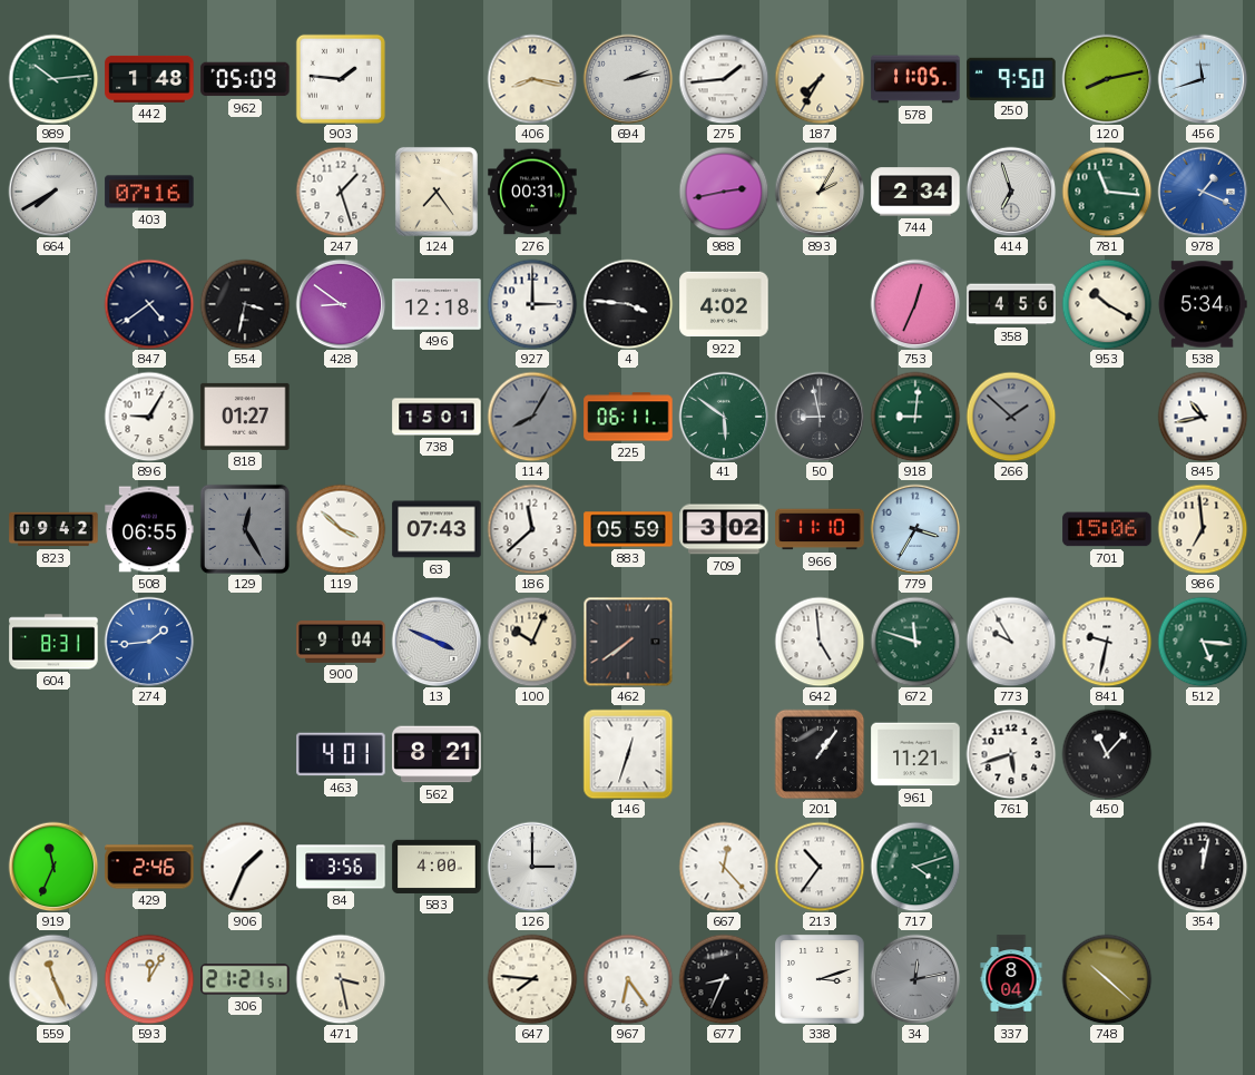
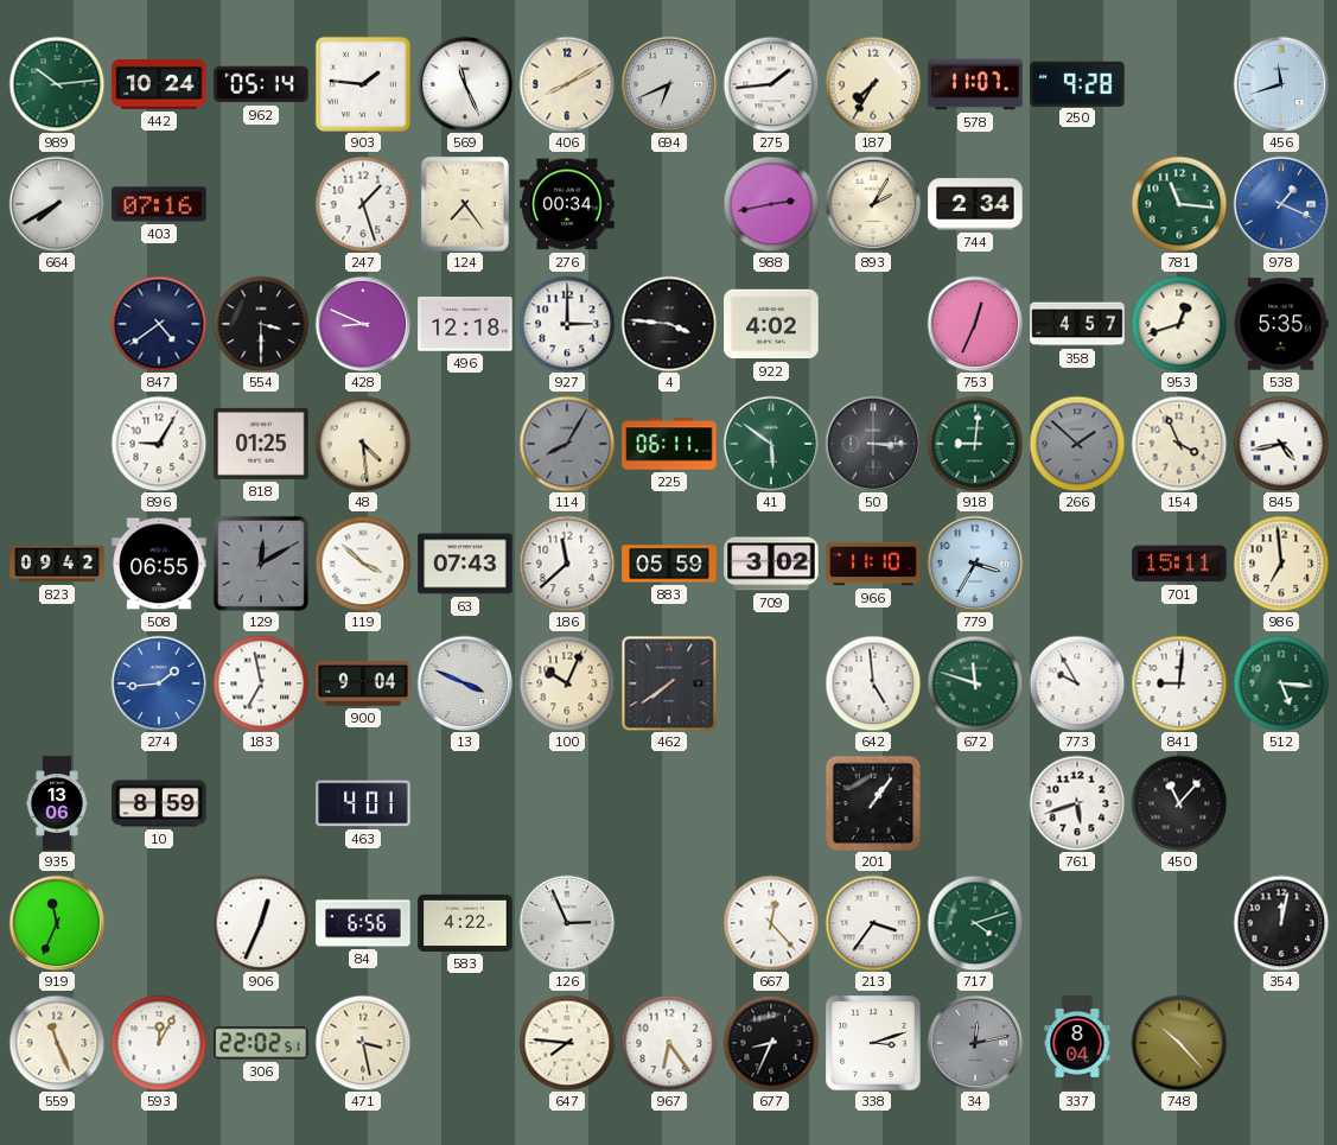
442: 1:48 -> 10:24 (159, 84)
962: 05:09 -> 05:14 (261, 84)
569: none -> 11:26 (465, 84)
406: 8:17 -> 8:10 (567, 84)
694: 2:13 -> 6:41 (669, 84)
578: 11:05 -> 11:07 (975, 84)
250: 9:50 -> 9:28 (1077, 83)
120: 8:13 -> none (1107, 79)
276: 00:31 -> 00:34 (567, 204)
414: 6:57 -> none (1011, 192)
554: 3:32 -> 3:30 (261, 324)
428: 8:51 -> 8:49 (363, 324)
358: 4:56 -> 4:57 (1077, 324)
953: 10:20 -> 12:42 (1179, 324)
538: 5:34 -> 5:35 (1281, 324)
818: 01:27 -> 01:25 (261, 444)
48: none -> 4:29 (363, 444)
738: 15:01 -> none (437, 417)
50: 8:58 -> 3:15 (873, 444)
154: none -> 3:56 (1179, 444)
845: 10:43 -> 4:43 (1281, 444)
129: 12:25 -> 12:10 (261, 564)
701: 15:06 -> 15:11 (1179, 564)
604: 8:31 -> none (53, 642)
183: none -> 6:58 (261, 683)
841: 9:32 -> 9:01 (1179, 683)
935: none -> 13:06 (57, 803)
10: none -> 8:59 (159, 803)
562: 8:21 -> none (437, 754)
146: 12:33 -> none (628, 754)
961: 11:21 -> none (915, 754)
429: 2:46 -> none (149, 867)
906: 1:34 -> 12:34 (261, 923)
84: 3:56 -> 6:56 (363, 923)
583: 4:00 -> 4:22 (465, 923)
126: 3:00 -> 2:56 (567, 923)
213: 10:36 -> 3:36 (873, 923)
306: 21:21 -> 22:02 (261, 1043)
748: 10:22 -> 10:23 (1179, 1043)
